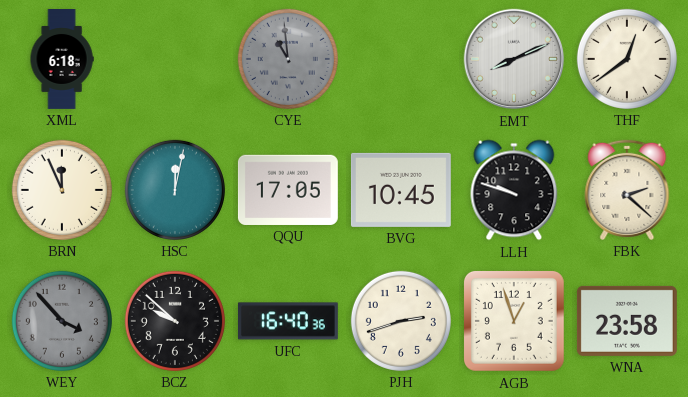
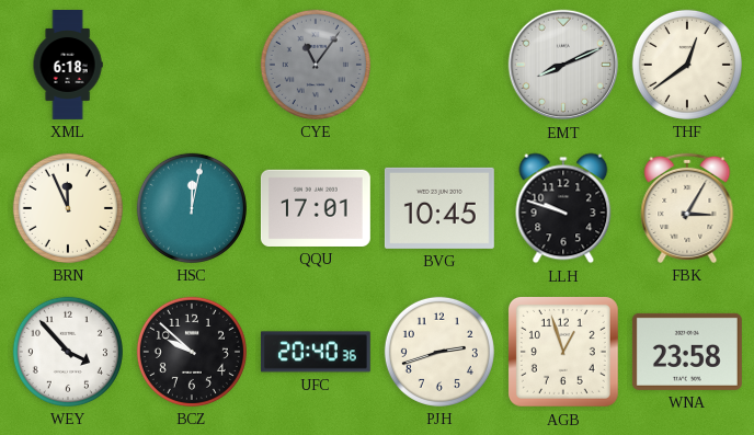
CYE: 10:59 -> 11:06 (316, 65)
QQU: 17:05 -> 17:01 (316, 208)
FBK: 2:22 -> 3:05 (687, 208)
WEY dial: grey -> white (68, 352)
UFC: 16:40 -> 20:40 (316, 352)
